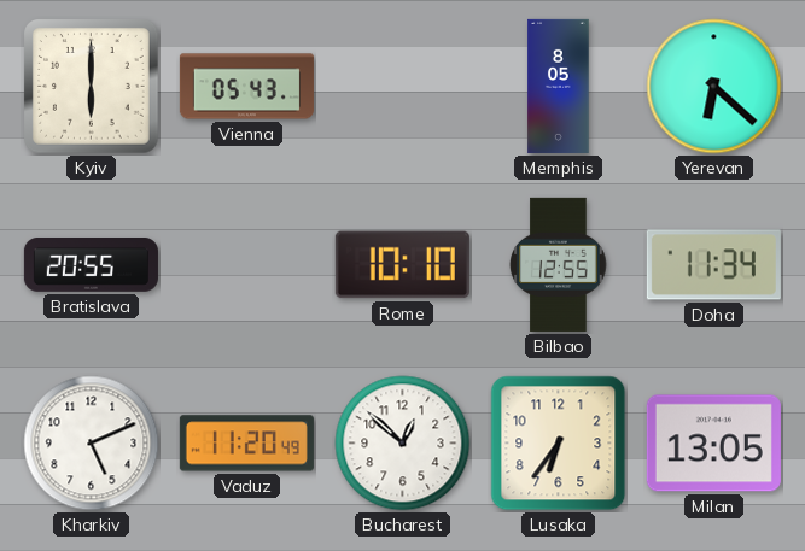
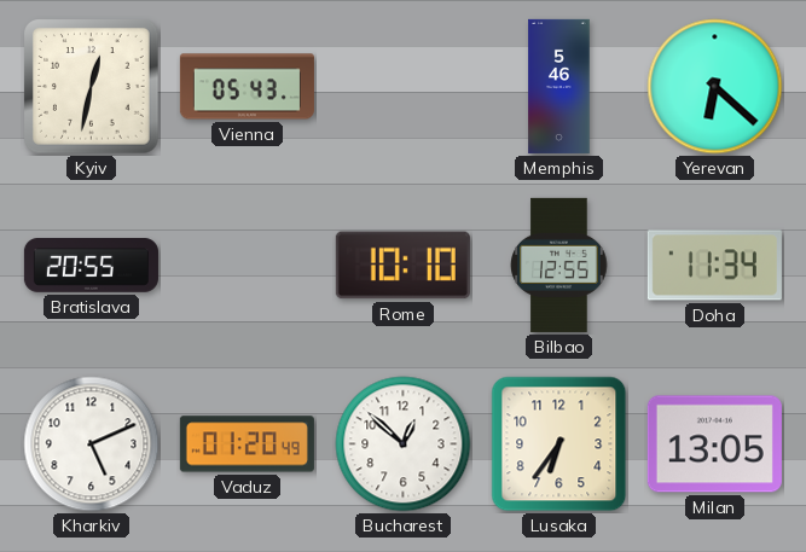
Kyiv: 6:00 -> 12:32 (92, 87)
Memphis: 8:05 -> 5:46 (559, 86)
Vaduz: 11:20 -> 01:20 (247, 444)
